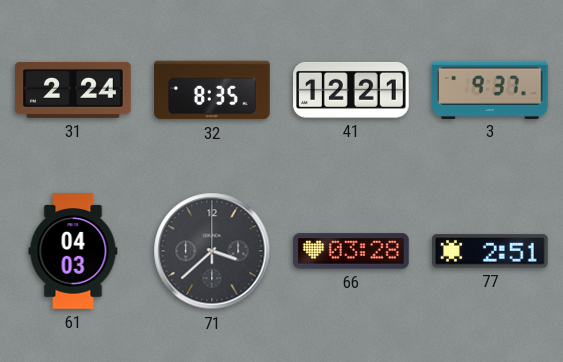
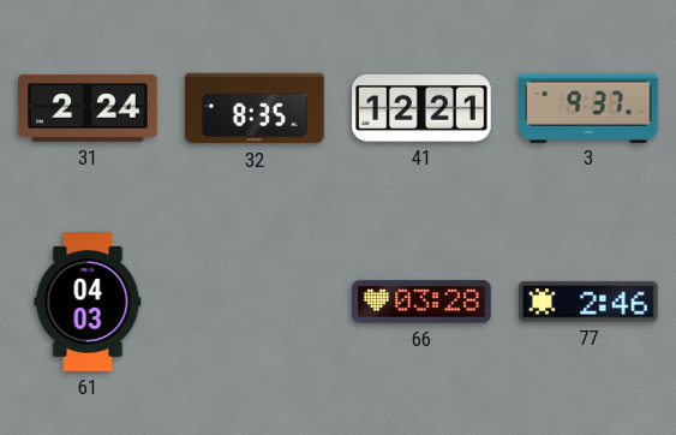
71: 3:38 -> none (212, 251)
77: 2:51 -> 2:46 (588, 302)
